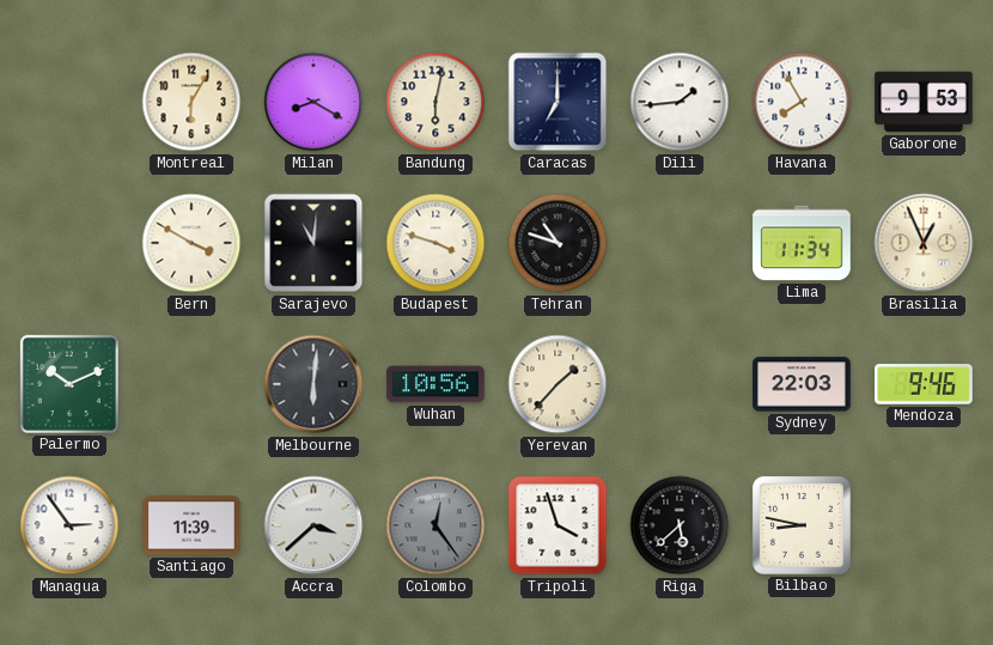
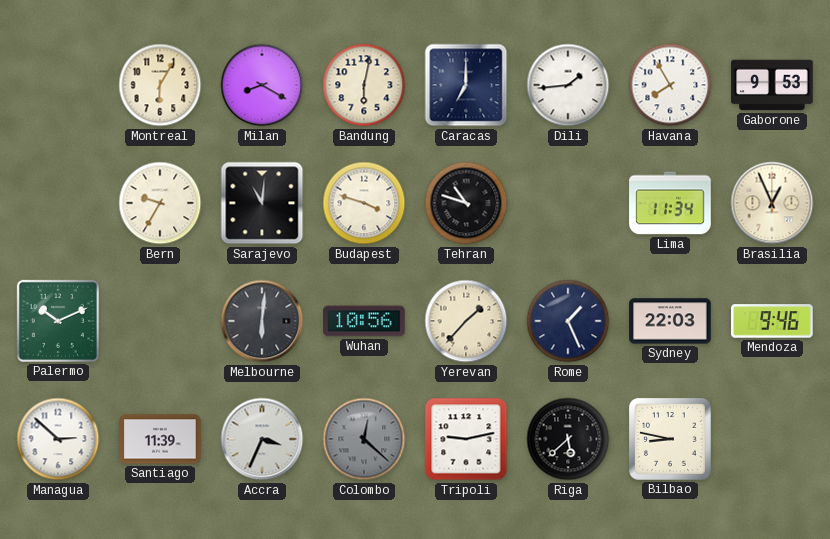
Bern: 3:50 -> 9:35 (160, 203)
Rome: none -> 1:26 (568, 321)
Managua: 2:54 -> 2:52 (58, 439)
Accra: 3:38 -> 3:34 (262, 439)
Colombo: 12:24 -> 12:22 (364, 439)
Tripoli: 3:57 -> 9:13 (466, 439)
